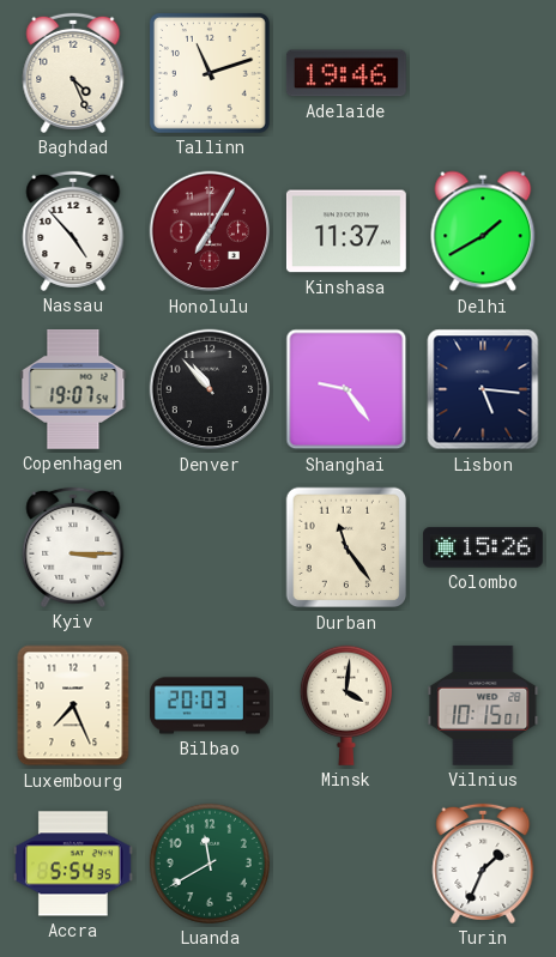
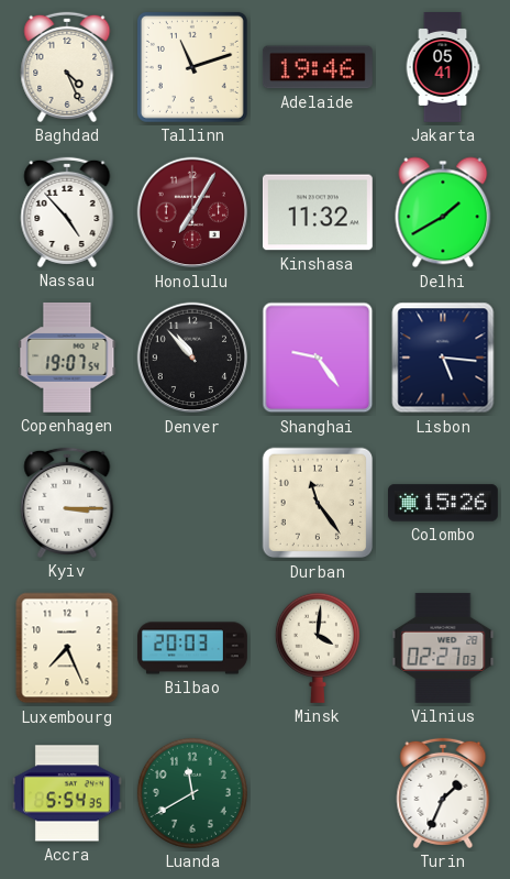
Jakarta: none -> 05:41 (443, 68)
Kinshasa: 11:37 -> 11:32 (318, 212)
Vilnius: 10:15 -> 02:27 (443, 648)
